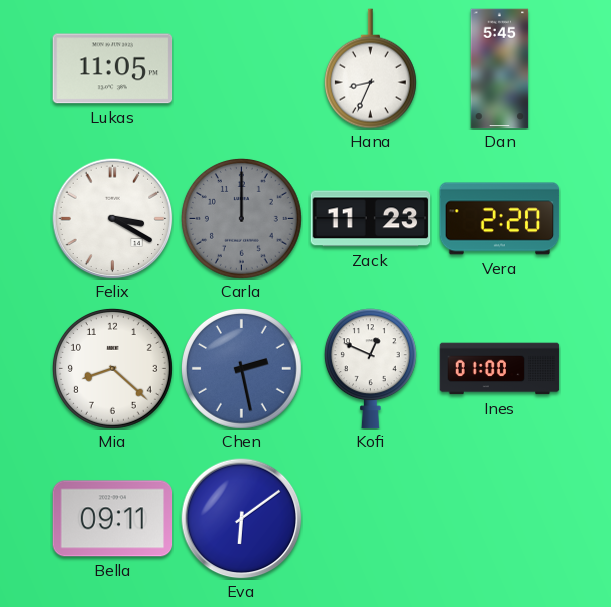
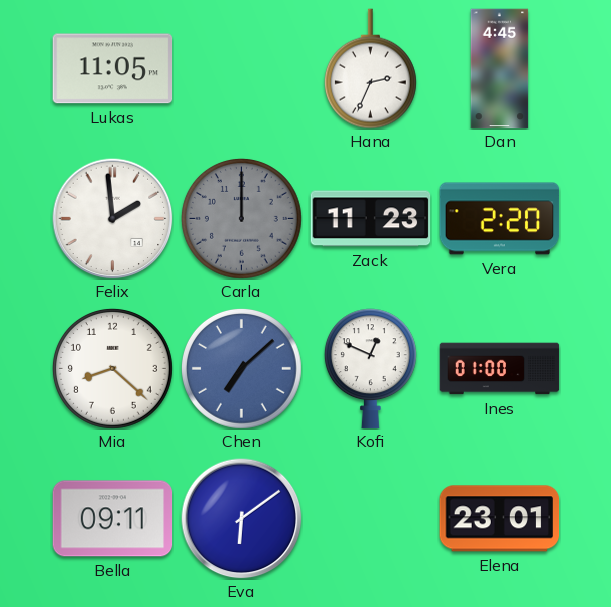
Hana: 8:34 -> 2:34 (370, 69)
Dan: 5:45 -> 4:45 (500, 69)
Felix: 3:20 -> 1:59 (113, 219)
Chen: 2:28 -> 7:08 (241, 368)
Elena: none -> 23:01 (500, 519)
